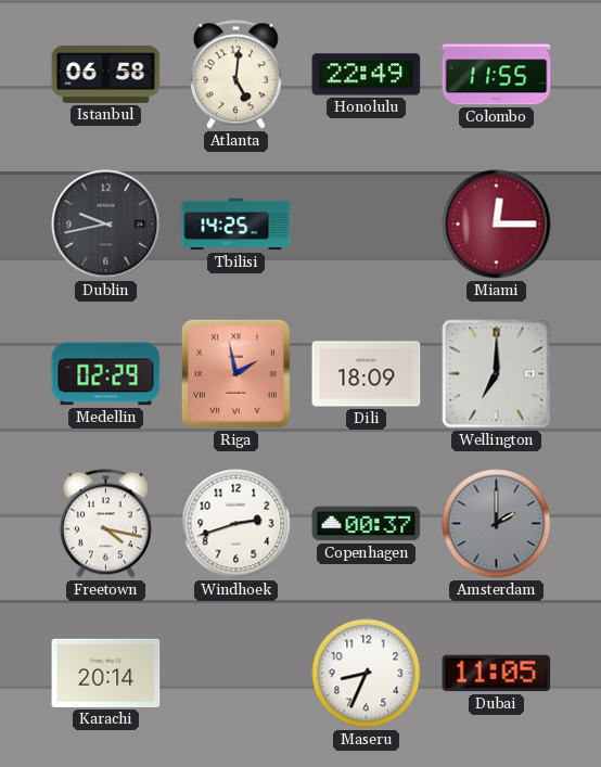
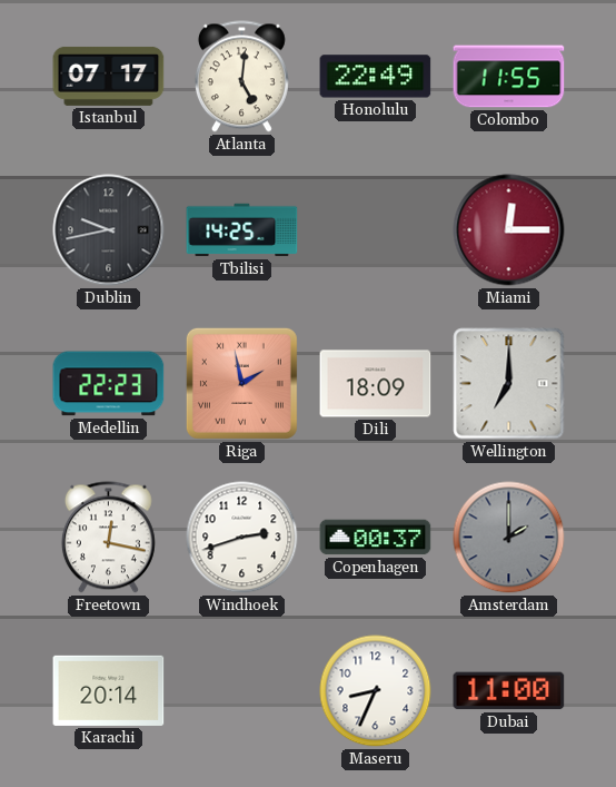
Istanbul: 06:58 -> 07:17 (109, 76)
Medellin: 02:29 -> 22:23 (109, 384)
Freetown: 4:17 -> 12:17 (108, 538)
Dubai: 11:05 -> 11:00 (509, 691)
